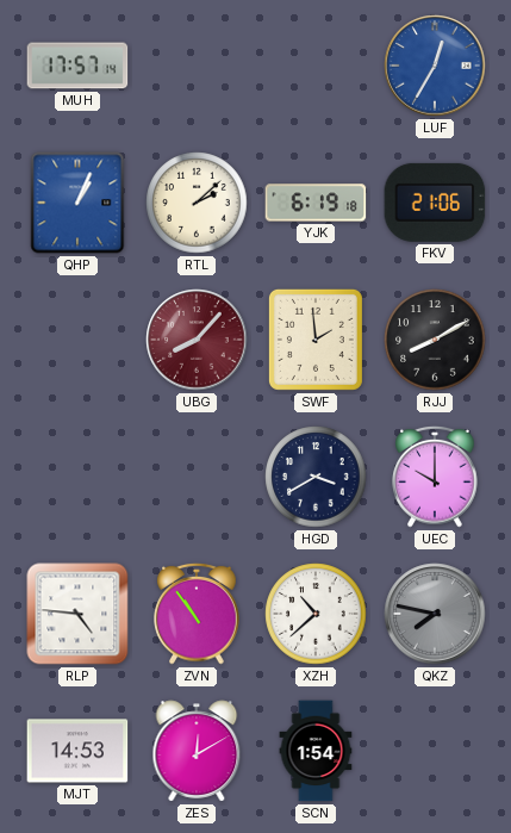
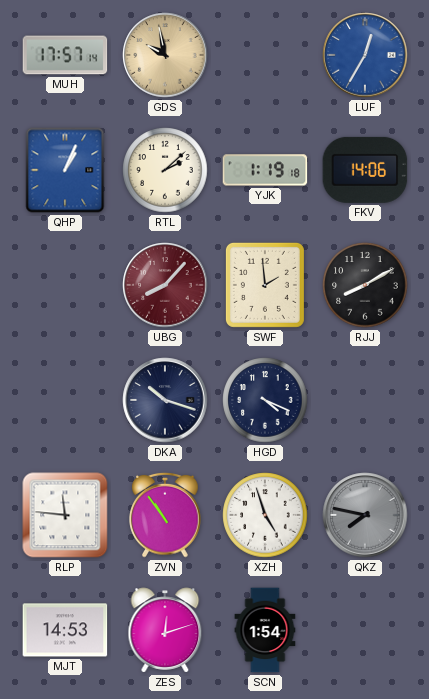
GDS: none -> 9:58 (165, 55)
YJK: 6:19 -> 1:19 (265, 170)
FKV: 21:06 -> 14:06 (365, 170)
DKA: none -> 10:18 (165, 400)
HGD: 3:40 -> 4:19 (265, 400)
UEC: 10:00 -> none (435, 477)
RLP: 4:46 -> 11:46 (65, 515)
XZH: 10:38 -> 4:57 (265, 515)
ZES: 12:10 -> 12:12 (165, 630)
